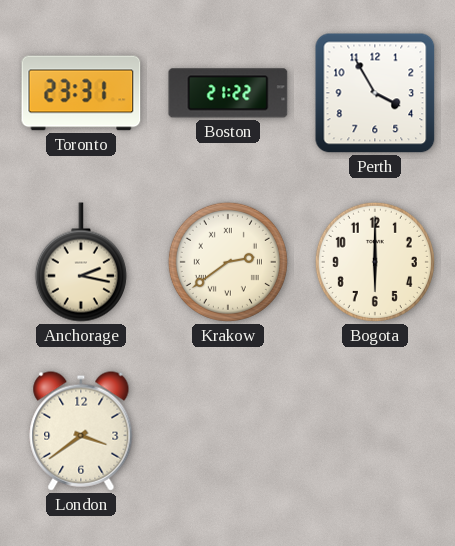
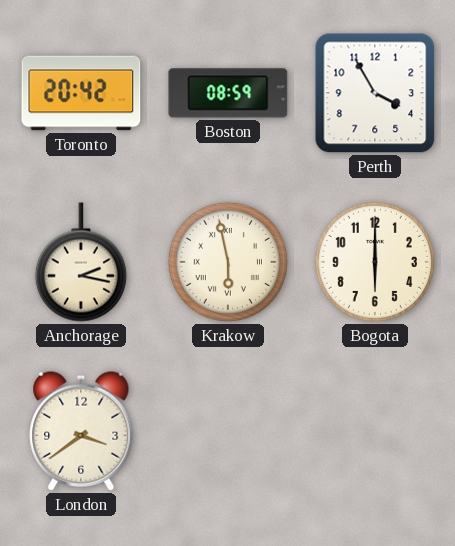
Toronto: 23:31 -> 20:42 (81, 93)
Boston: 21:22 -> 08:59 (228, 93)
Krakow: 2:39 -> 5:58 (228, 262)
